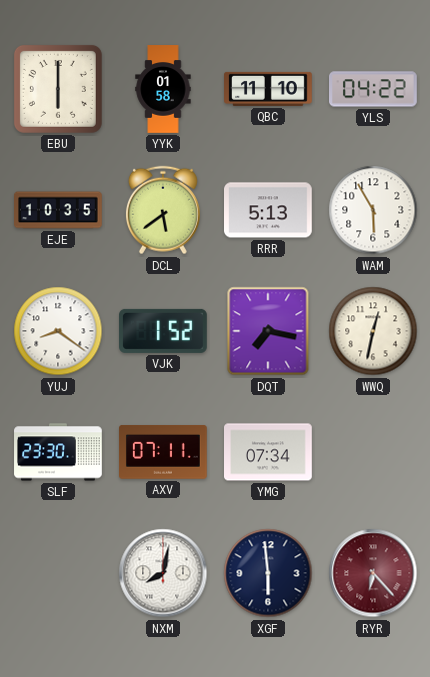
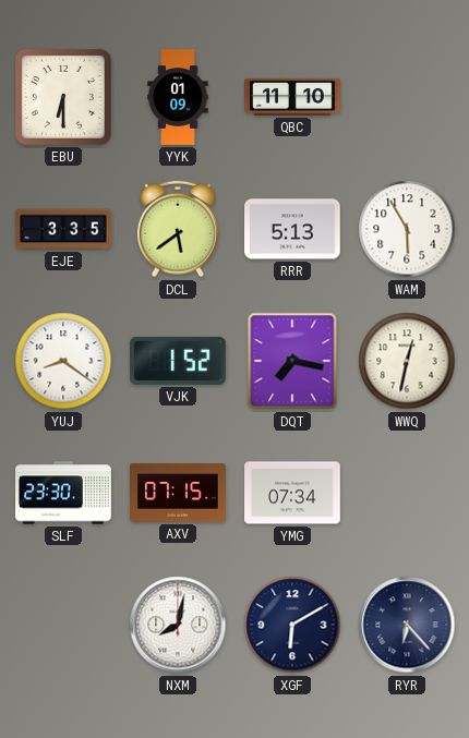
EBU: 6:00 -> 6:30 (63, 97)
YYK: 01:58 -> 01:09 (178, 97)
YLS: 04:22 -> none (374, 89)
EJE: 10:35 -> 3:35 (63, 229)
AXV: 07:11 -> 07:15 (179, 494)
XGF: 5:59 -> 6:10 (292, 625)
RYR dial: burgundy -> navy (407, 625)
